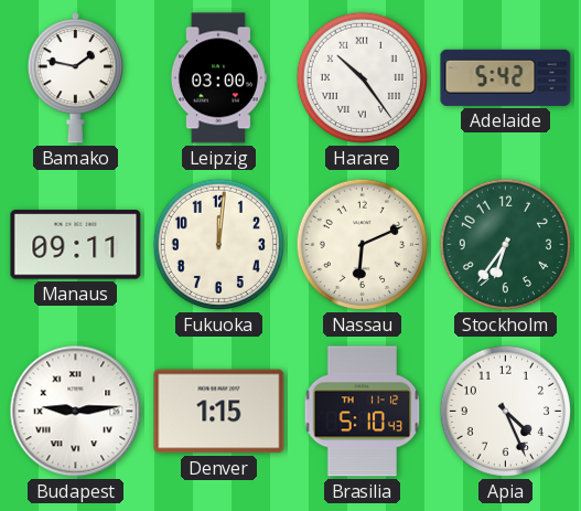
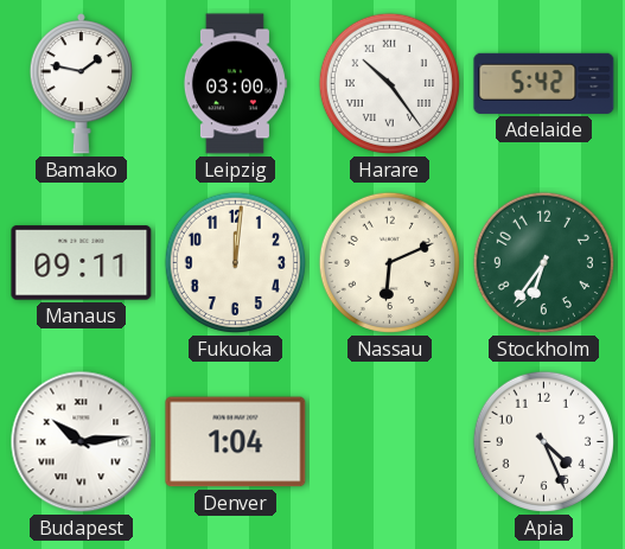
Budapest: 9:14 -> 10:14 (82, 442)
Denver: 1:15 -> 1:04 (236, 442)
Brasilia: 5:10 -> none (363, 412)
